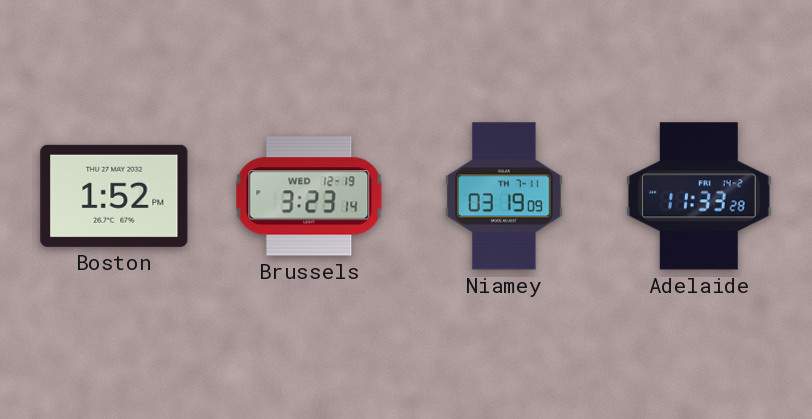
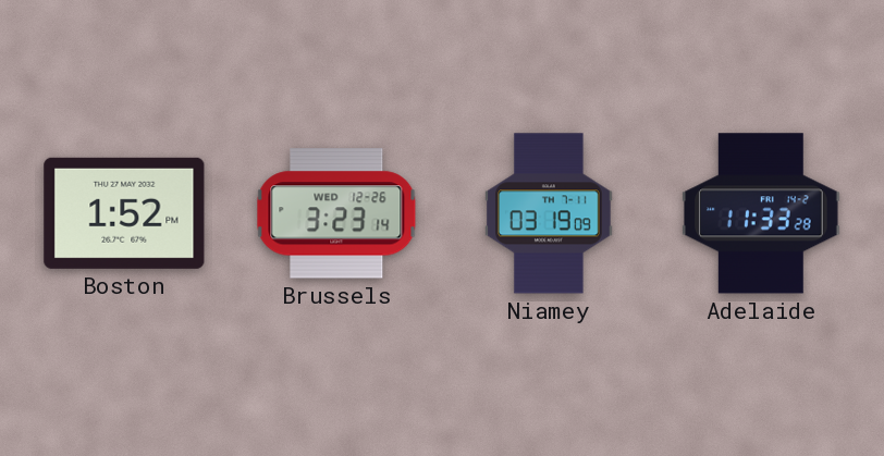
Brussels date: WED 12-19 -> WED 12-26 (336, 213)
